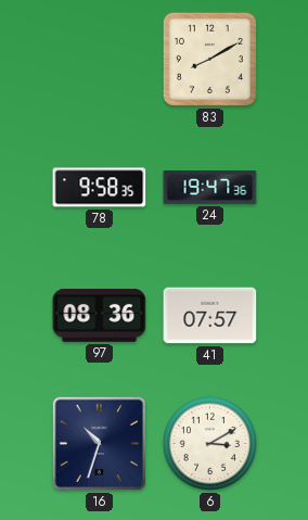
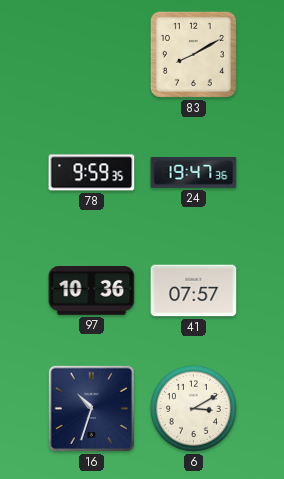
78: 9:58 -> 9:59 (92, 173)
97: 08:36 -> 10:36 (92, 291)
